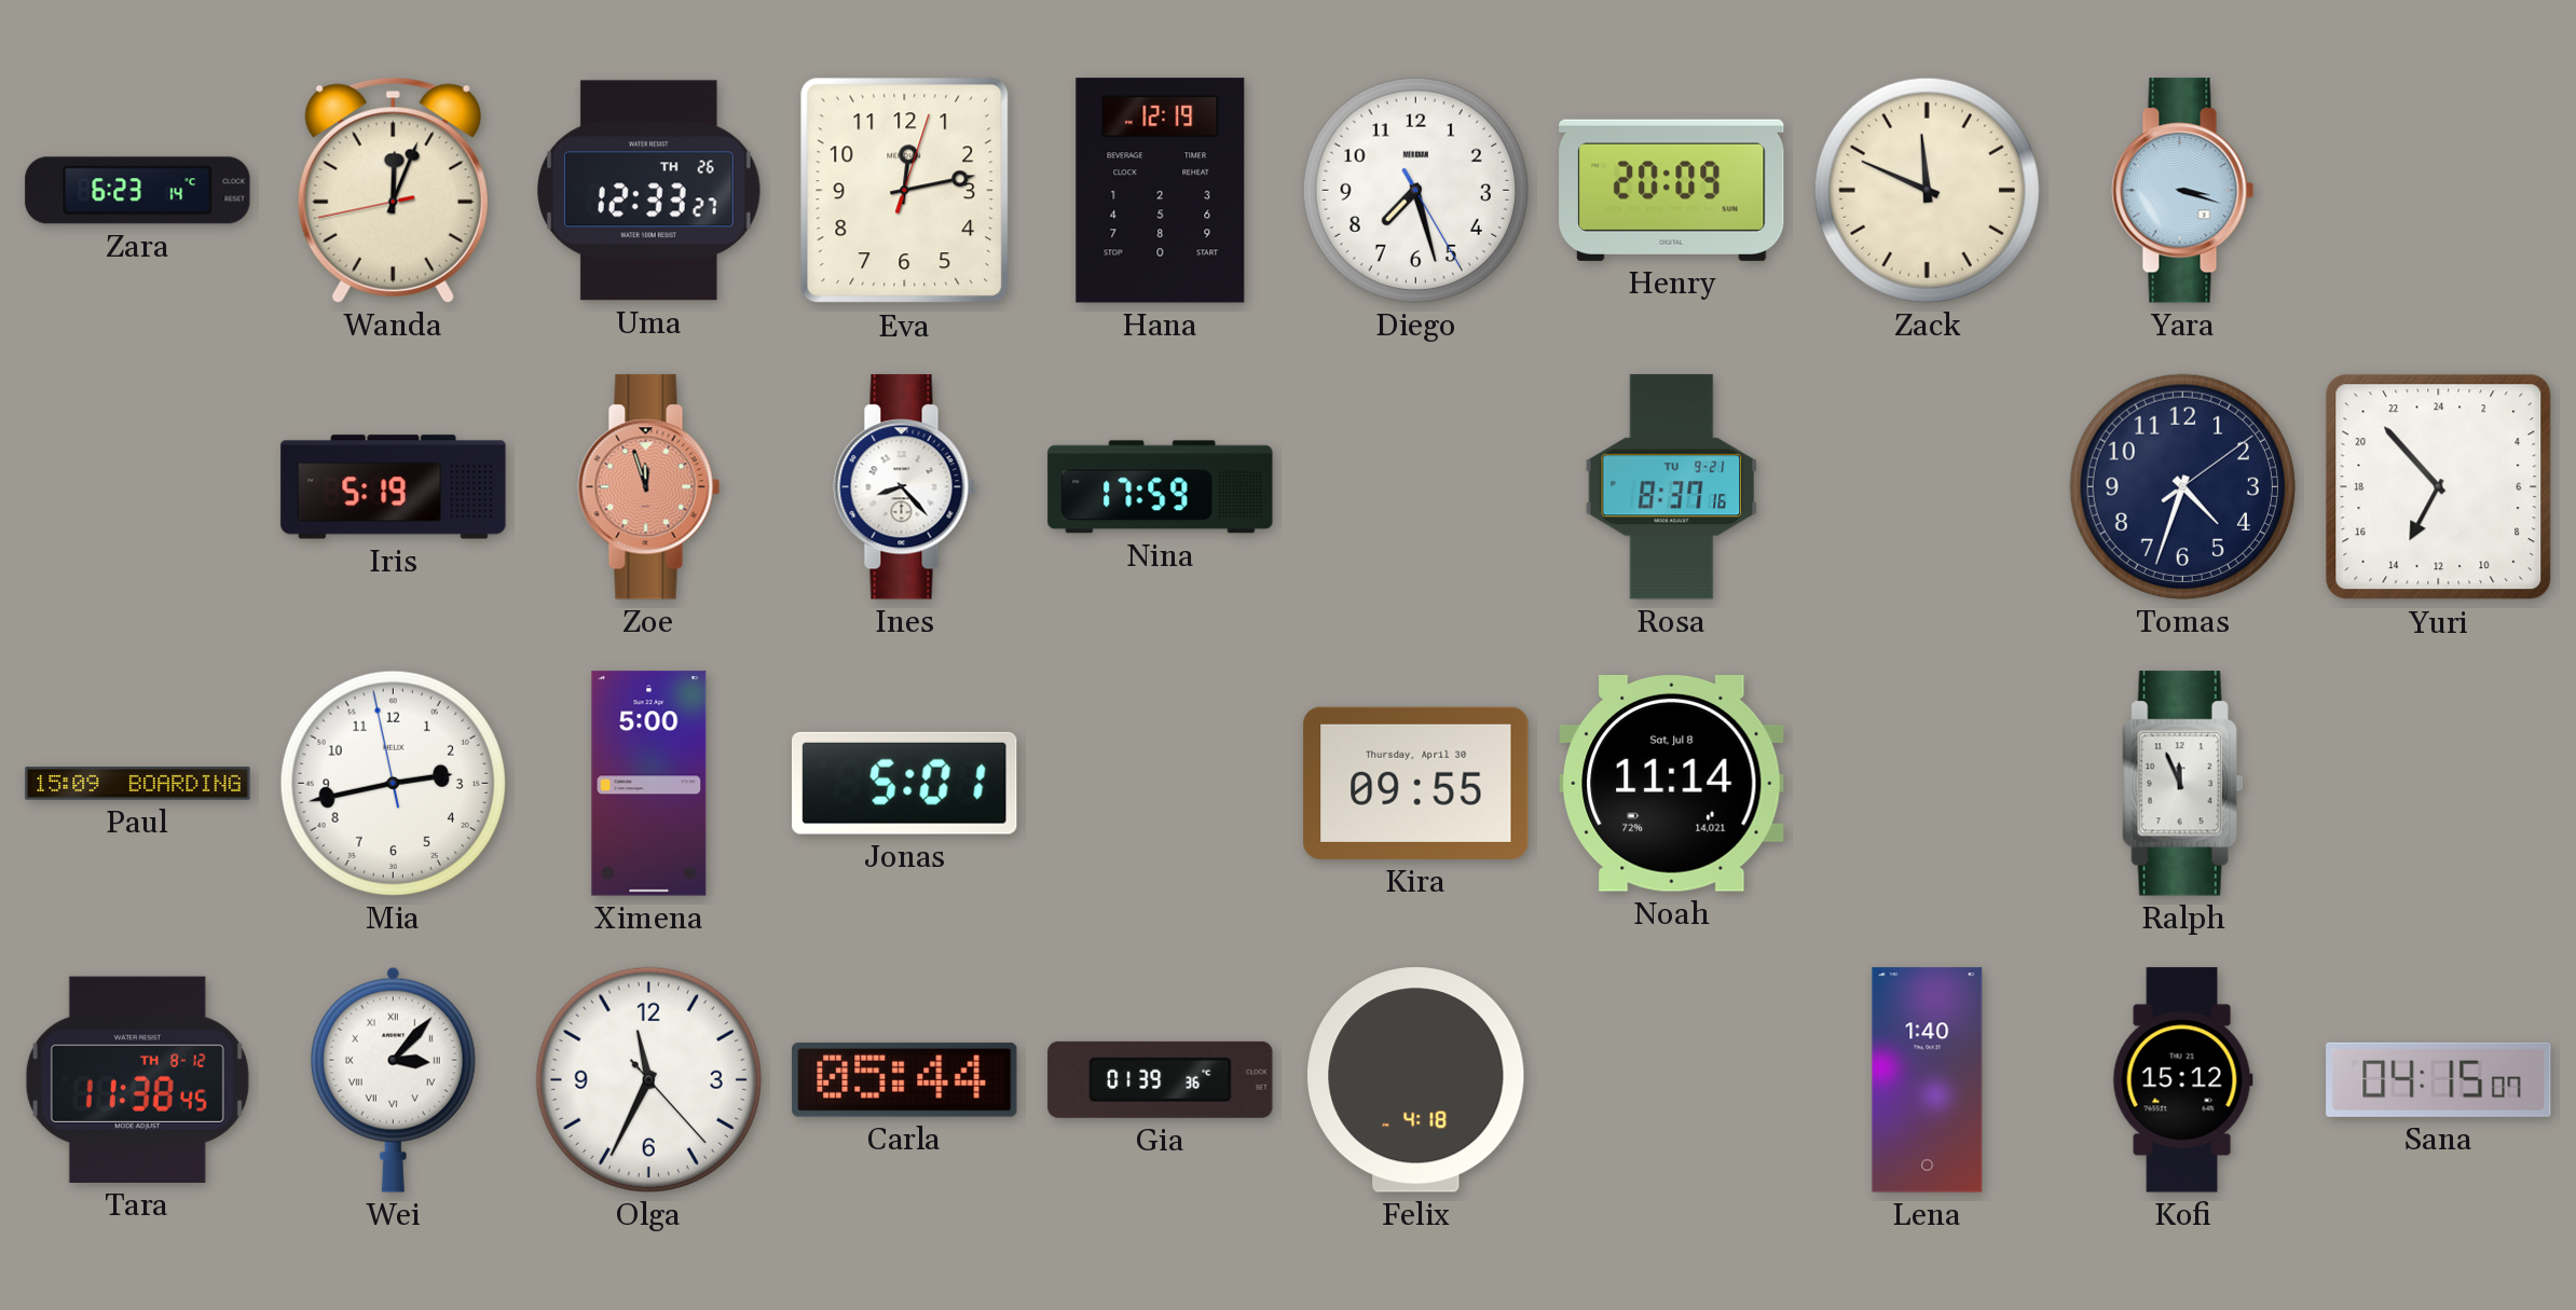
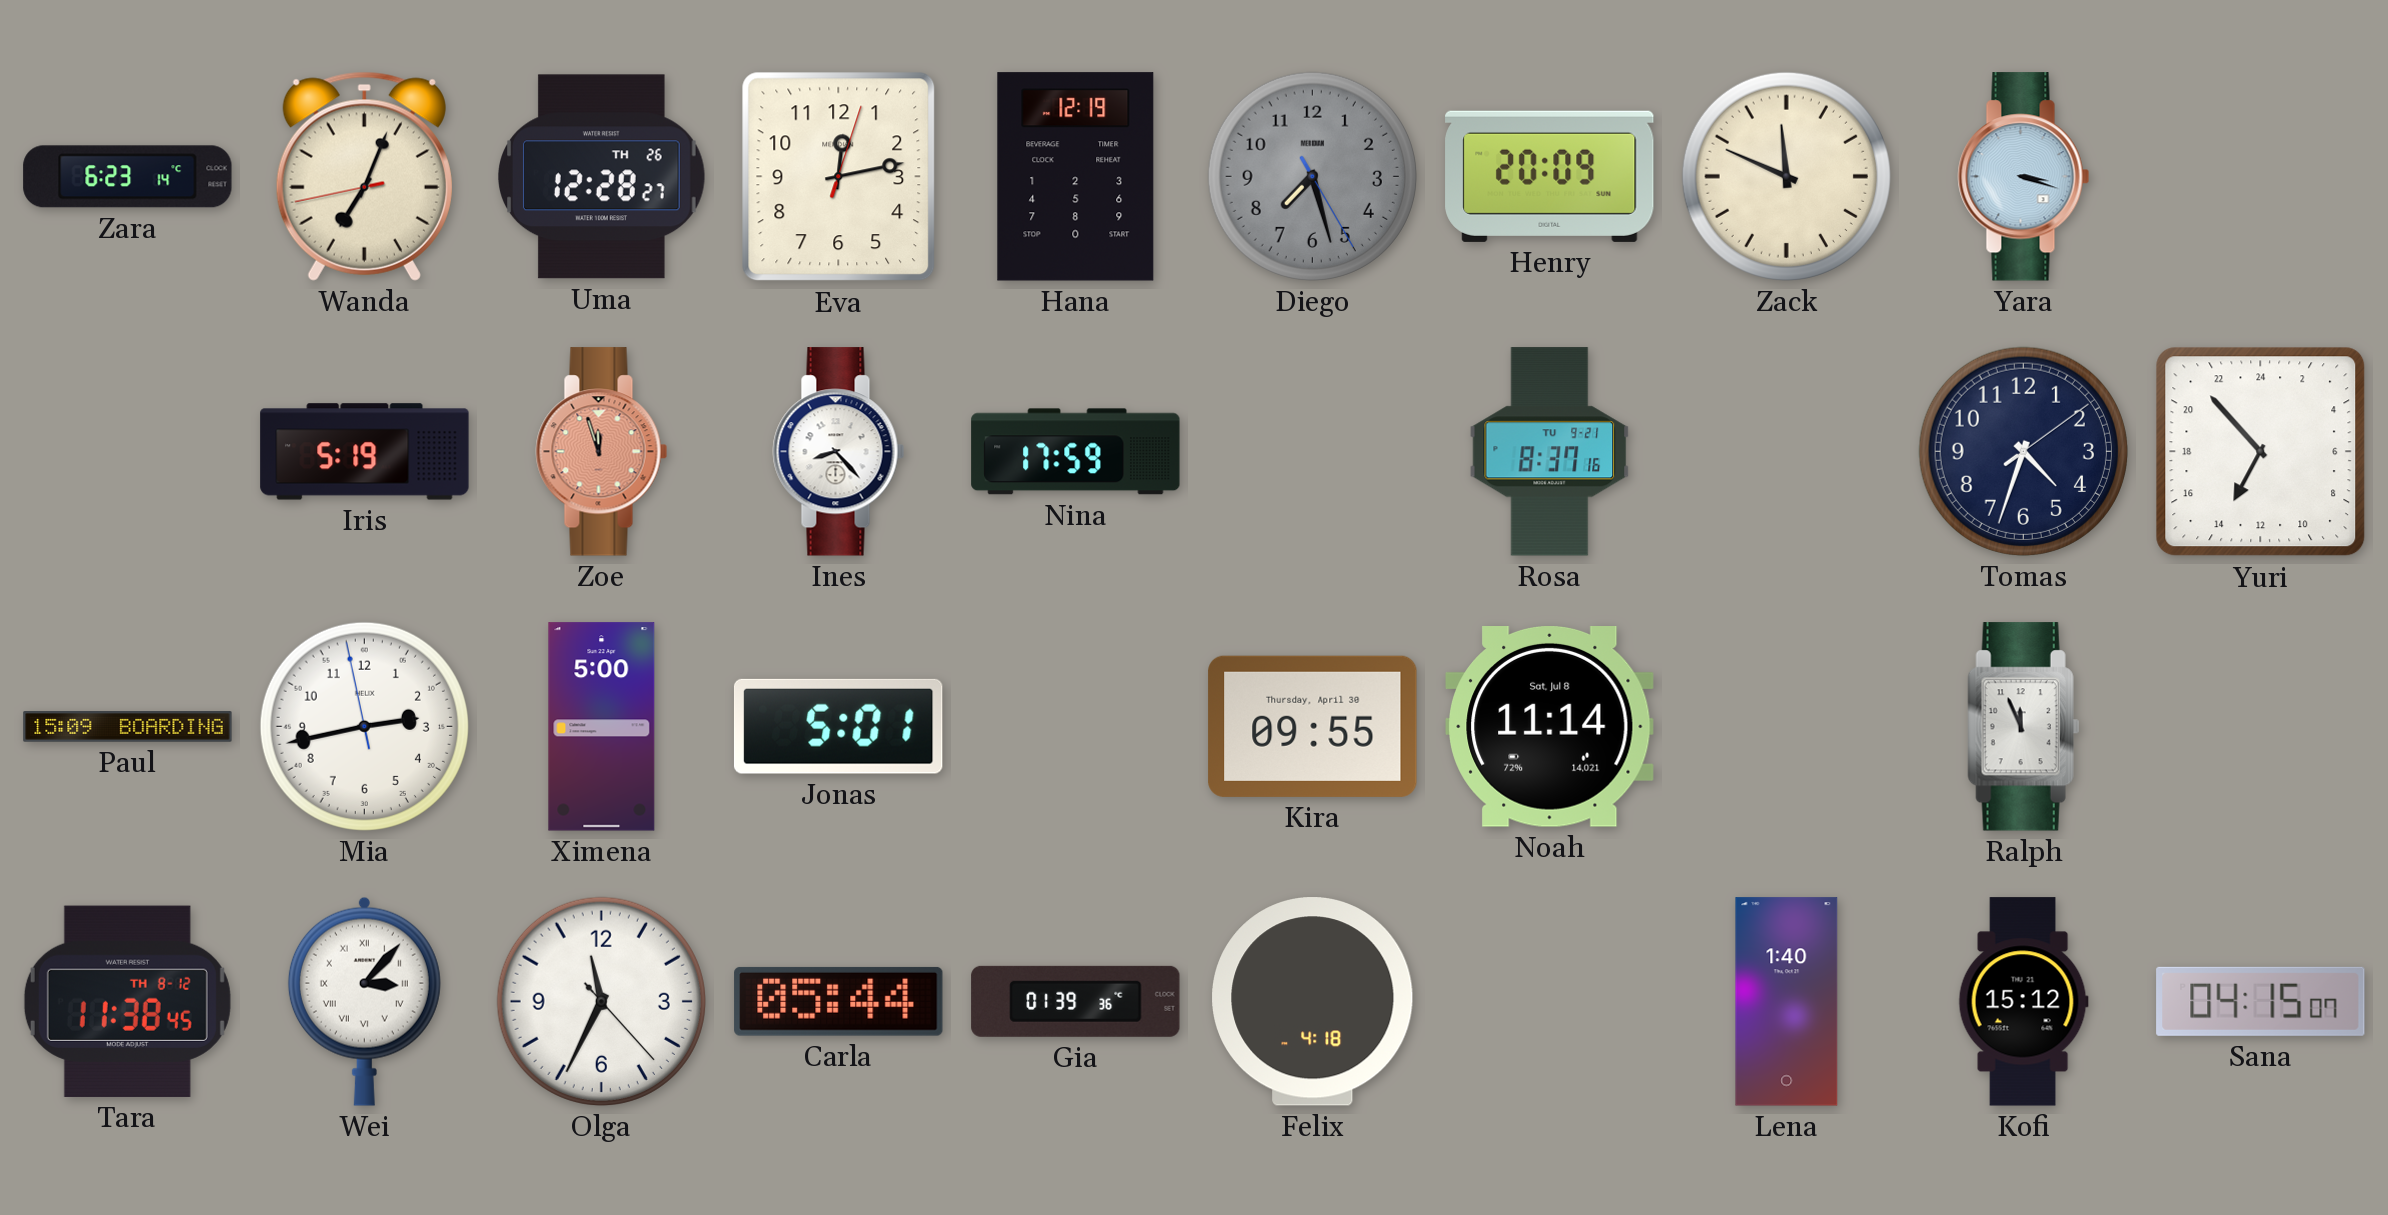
Wanda: 12:03 -> 7:03 (364, 176)
Uma: 12:33 -> 12:28 (602, 177)
Diego dial: white -> grey (1312, 176)
